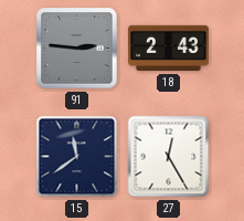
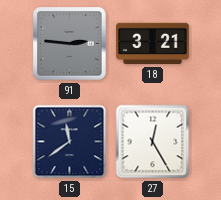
18: 2:43 -> 3:21 (153, 44)
